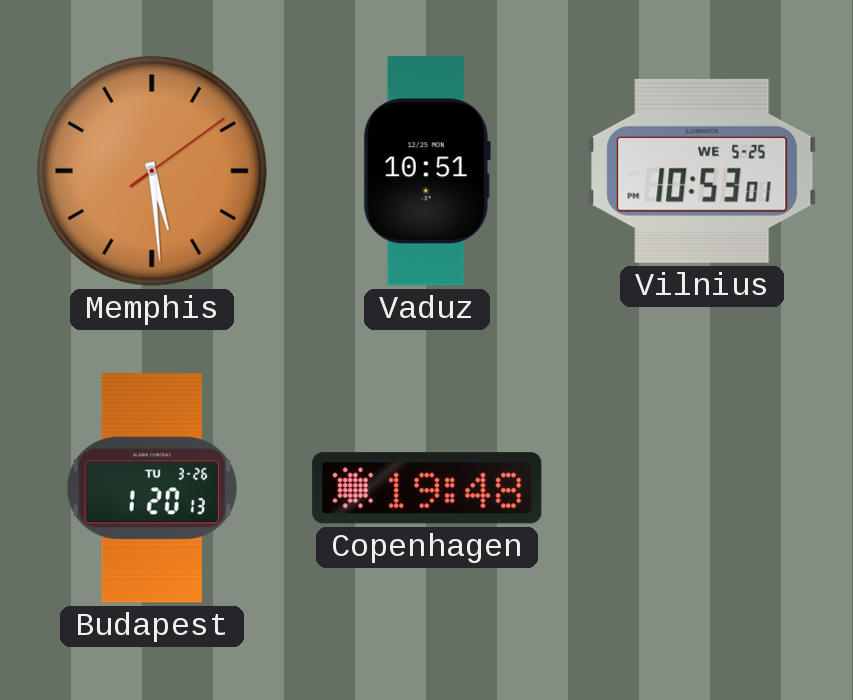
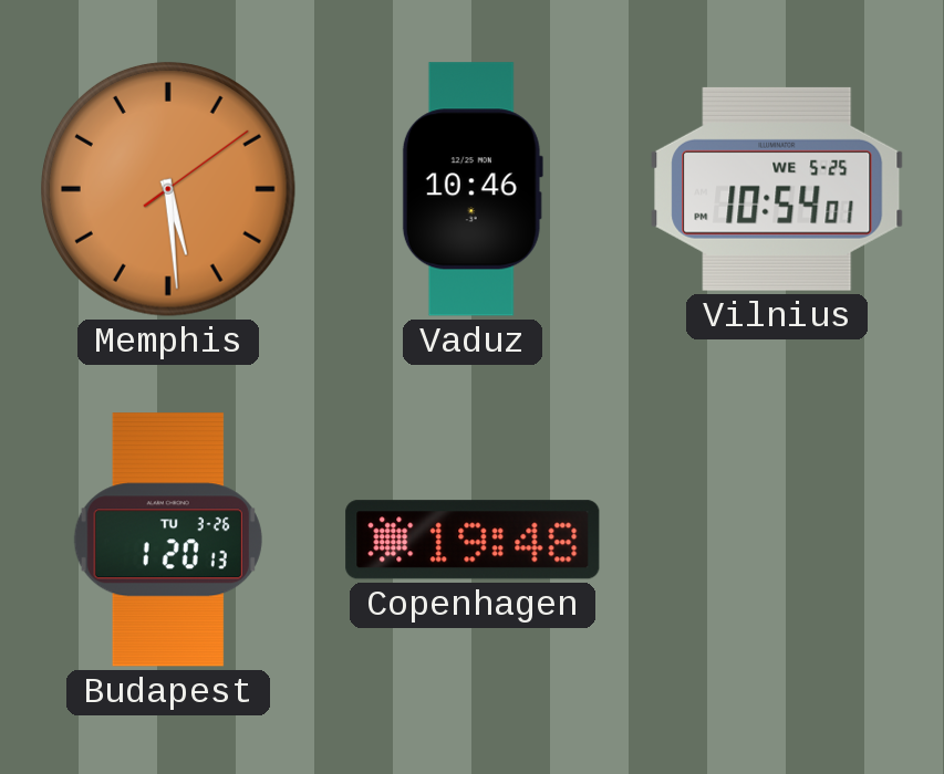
Vaduz: 10:51 -> 10:46 (473, 189)
Vilnius: 10:53 -> 10:54 (777, 189)
